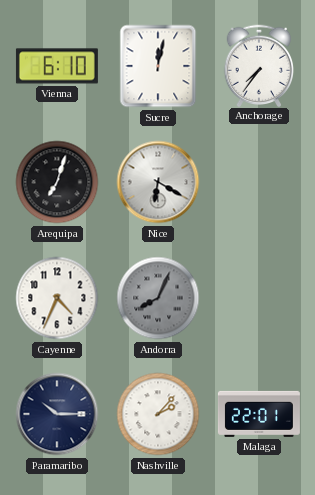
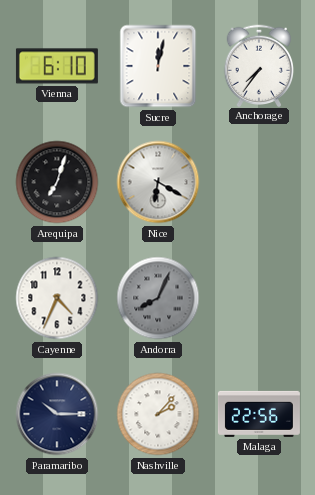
Malaga: 22:01 -> 22:56 (259, 414)
